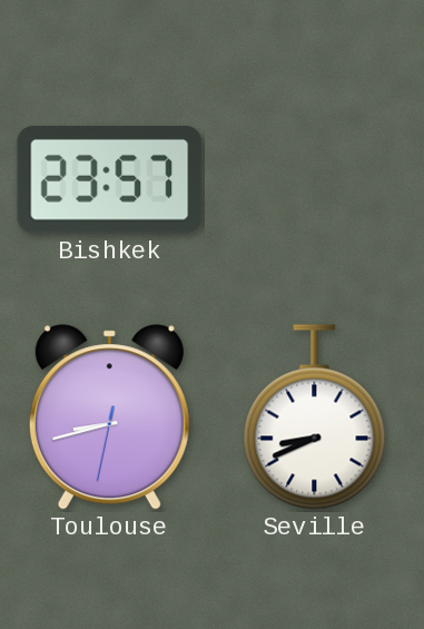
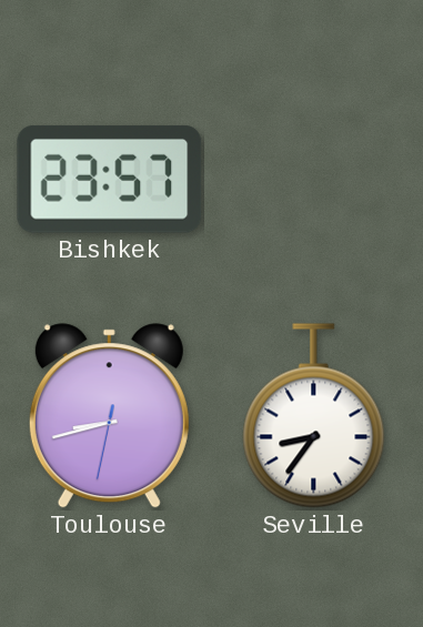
Seville: 8:41 -> 8:36 (314, 416)
